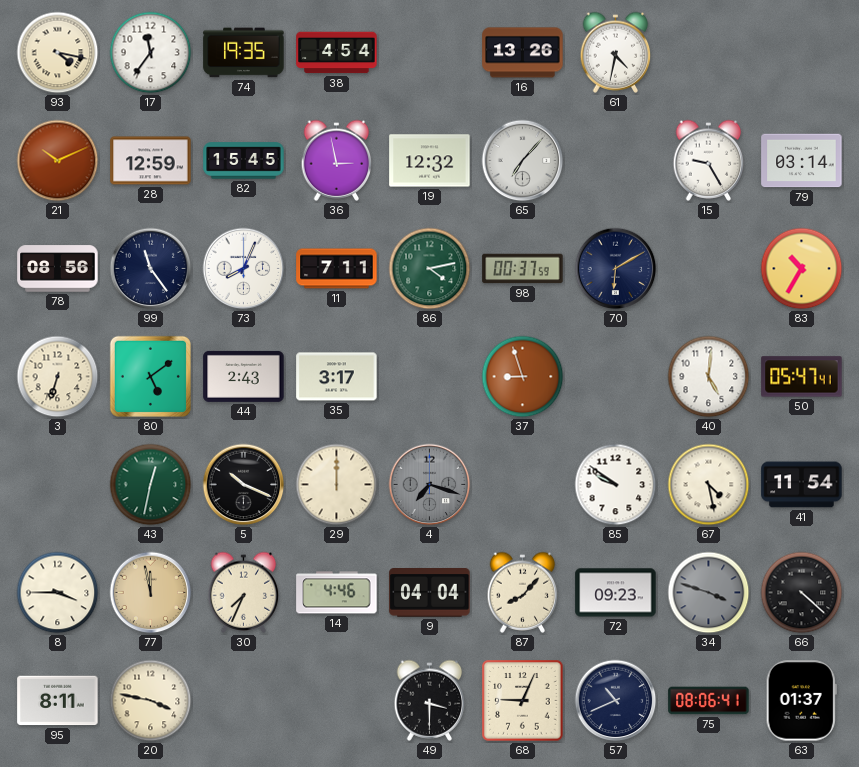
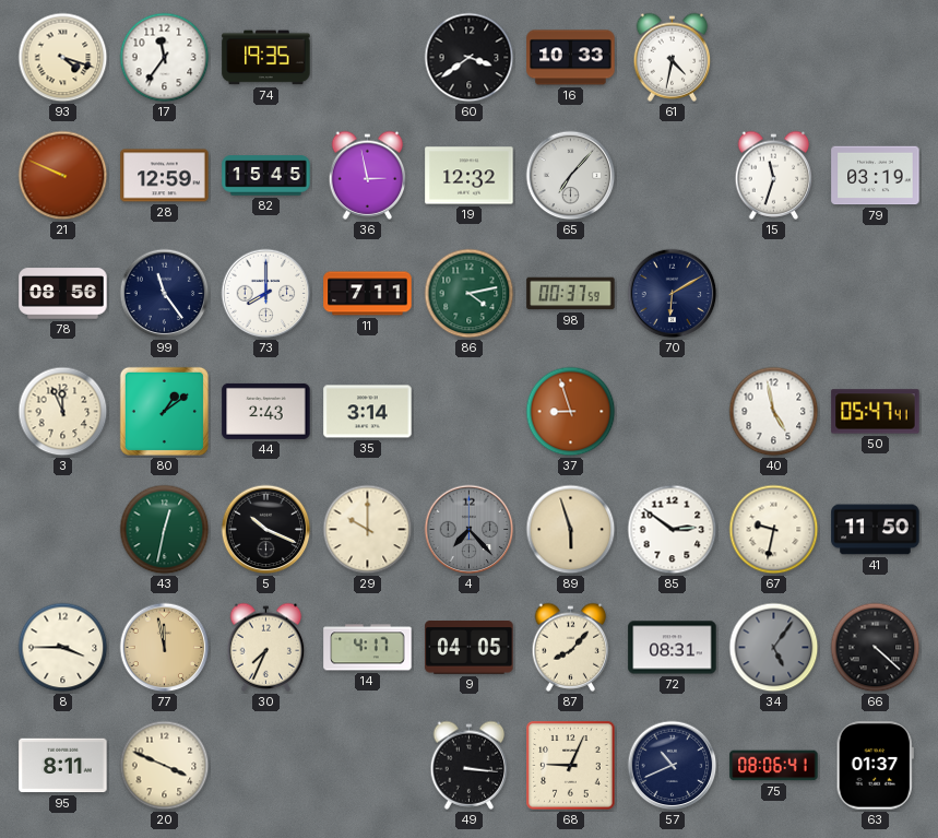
93: 4:17 -> 4:18 (63, 58)
38: 4:54 -> none (337, 53)
60: none -> 3:39 (470, 58)
16: 13:26 -> 10:33 (571, 58)
21: 10:11 -> 9:49 (63, 176)
15: 9:25 -> 11:33 (774, 175)
79: 03:14 -> 03:19 (876, 176)
73: 8:04 -> 8:00 (266, 294)
83: 10:35 -> none (802, 269)
3: 6:33 -> 11:56 (63, 412)
80: 5:09 -> 1:09 (164, 411)
35: 3:17 -> 3:14 (368, 412)
40: 5:01 -> 4:58 (774, 412)
29: 12:00 -> 10:00 (368, 530)
4: 7:18 -> 7:23 (470, 530)
89: none -> 5:57 (571, 530)
85: 9:51 -> 2:51 (673, 530)
67: 4:28 -> 9:32 (774, 530)
41: 11:54 -> 11:50 (876, 530)
14: 4:46 -> 4:17 (368, 648)
9: 04:04 -> 04:05 (470, 648)
72: 09:23 -> 08:31 (673, 648)
34: 3:48 -> 5:06 (774, 648)
20: 3:47 -> 3:49 (165, 766)
49: 3:30 -> 3:16 (470, 765)
